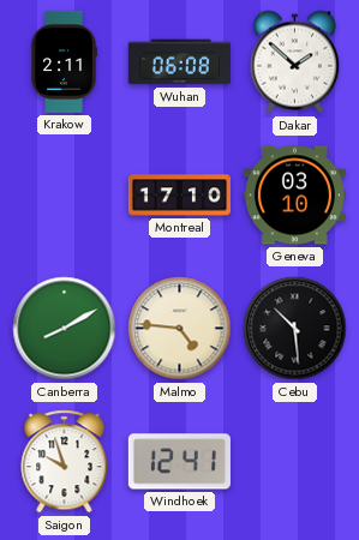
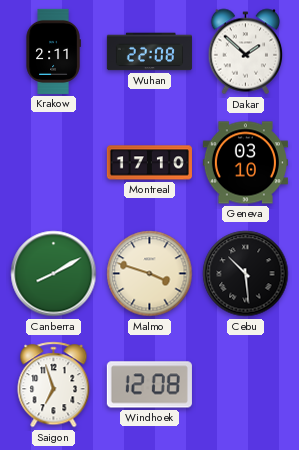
Wuhan: 06:08 -> 22:08 (149, 52)
Malmo: 4:46 -> 3:48 (150, 274)
Saigon: 9:57 -> 6:57 (54, 385)
Windhoek: 12:41 -> 12:08 (149, 385)
